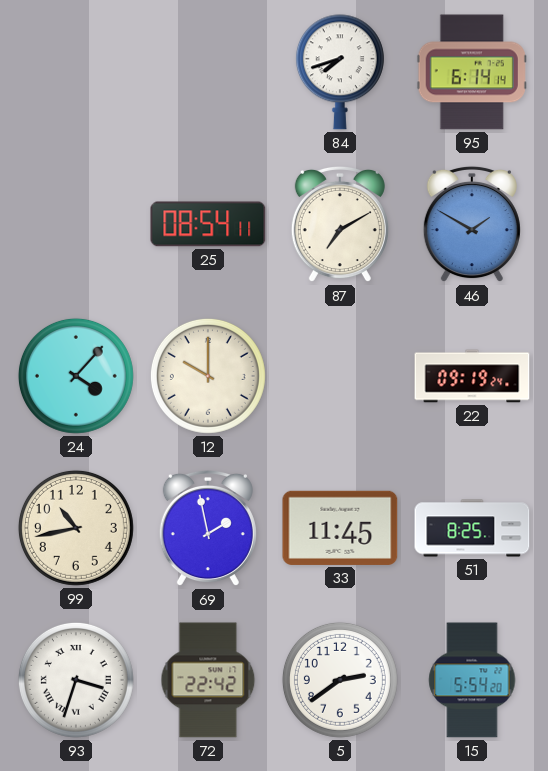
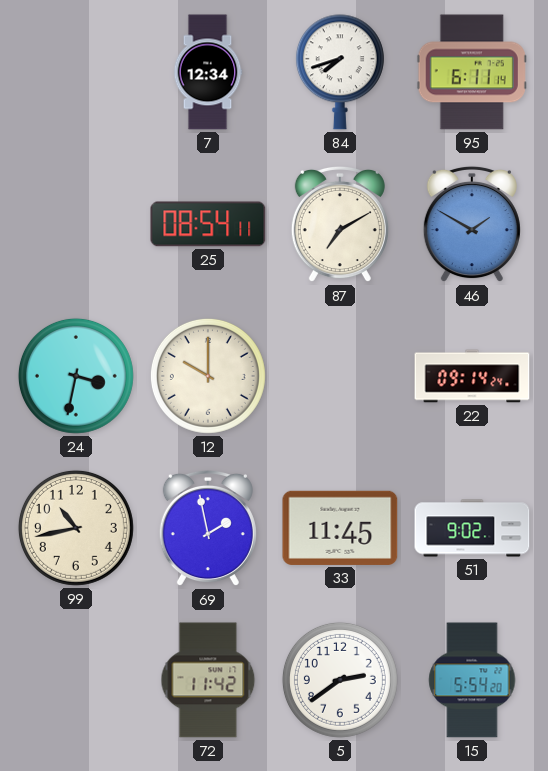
7: none -> 12:34 (208, 72)
95: 6:14 -> 6:11 (472, 72)
24: 4:07 -> 3:32 (76, 376)
22: 09:19 -> 09:14 (472, 376)
51: 8:25 -> 9:02 (472, 528)
93: 3:33 -> none (76, 680)
72: 22:42 -> 11:42 (208, 680)
